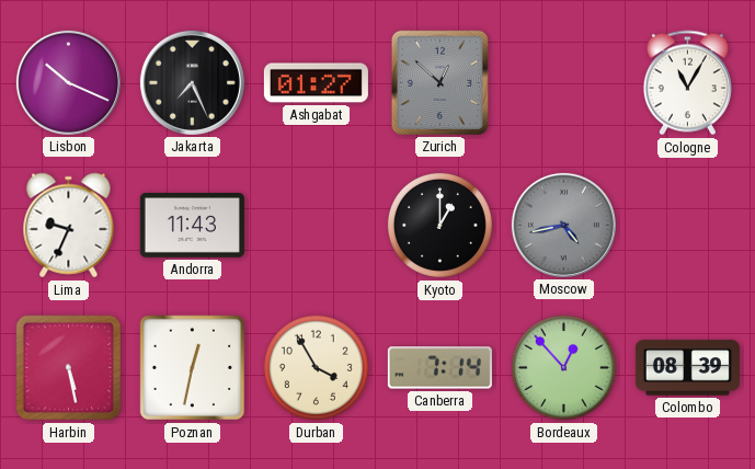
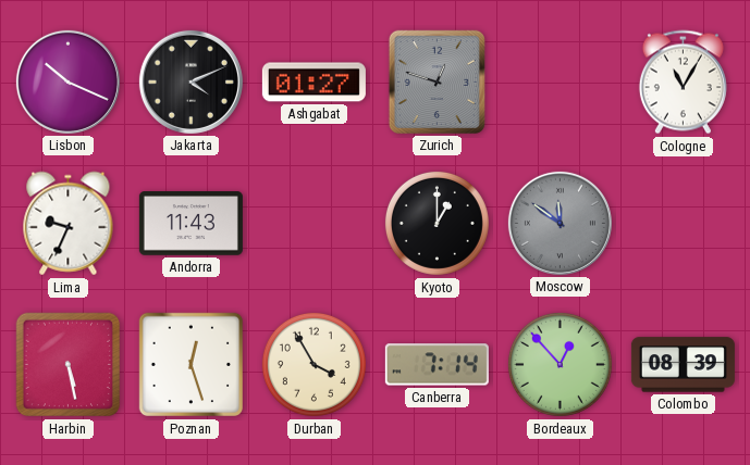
Jakarta: 7:26 -> 4:11 (190, 81)
Zurich: 12:52 -> 12:48 (437, 81)
Moscow: 4:43 -> 11:51 (560, 223)
Poznan: 12:32 -> 12:27 (190, 365)
